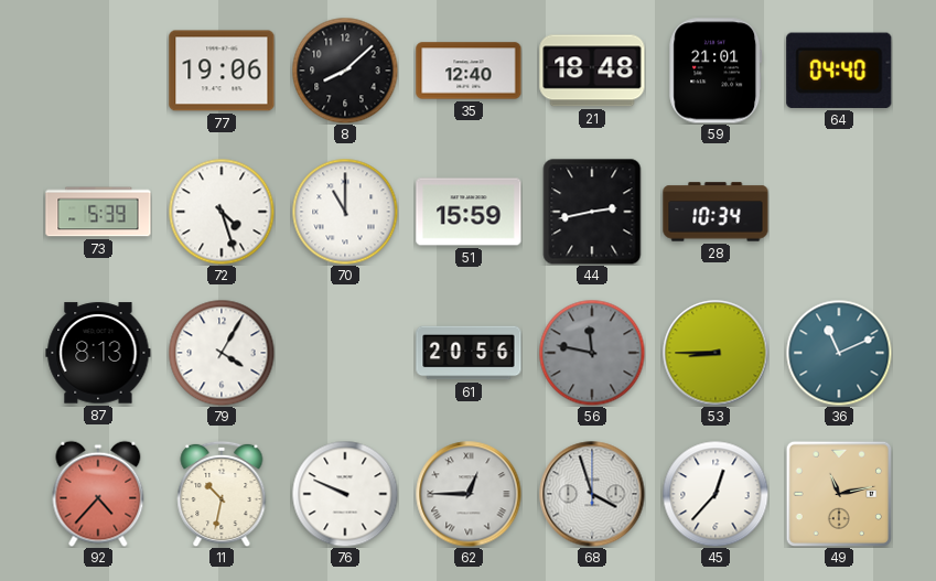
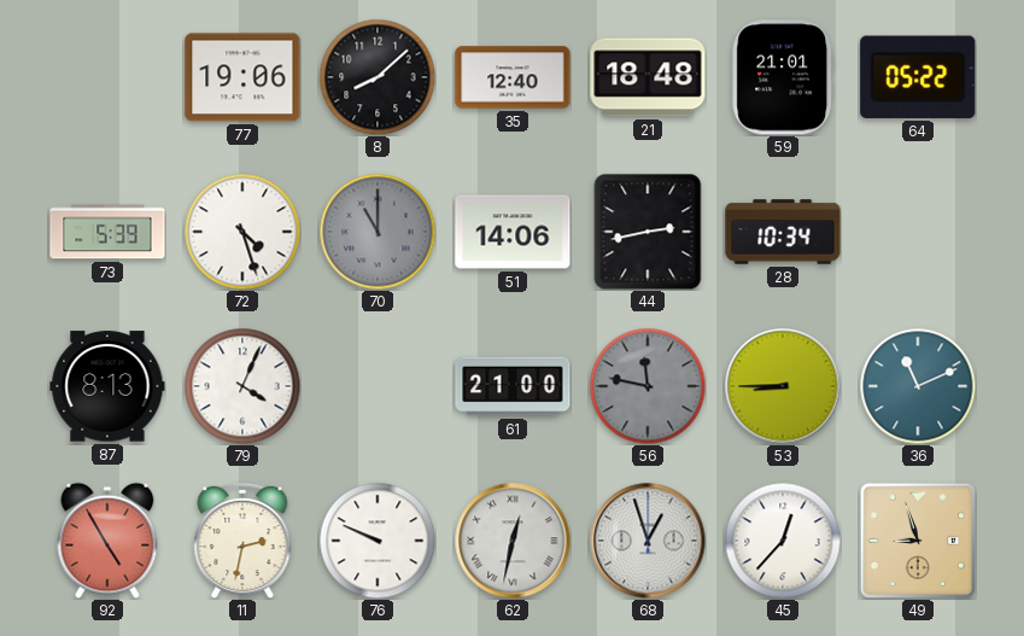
64: 04:40 -> 05:22 (918, 77)
70 dial: white -> grey (378, 232)
51: 15:59 -> 14:06 (513, 232)
79: 4:05 -> 4:04 (242, 386)
61: 20:56 -> 21:00 (513, 386)
92: 4:37 -> 4:55 (107, 541)
11: 10:32 -> 2:32 (242, 541)
62: 12:45 -> 12:32 (513, 541)
68: 3:57 -> 12:57 (648, 541)
49: 11:13 -> 8:57 (917, 539)
